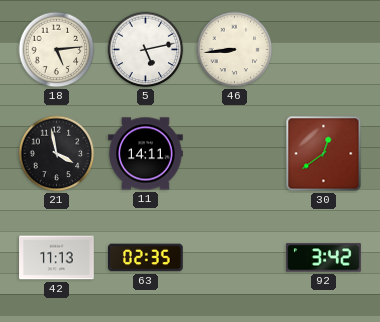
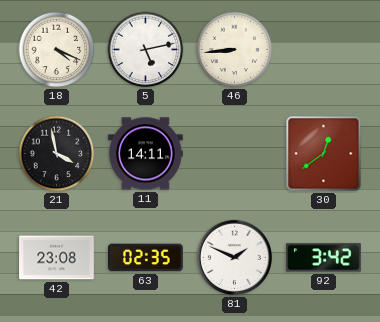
18: 5:14 -> 4:19 (57, 50)
42: 11:13 -> 23:08 (57, 258)
81: none -> 1:49 (234, 257)
